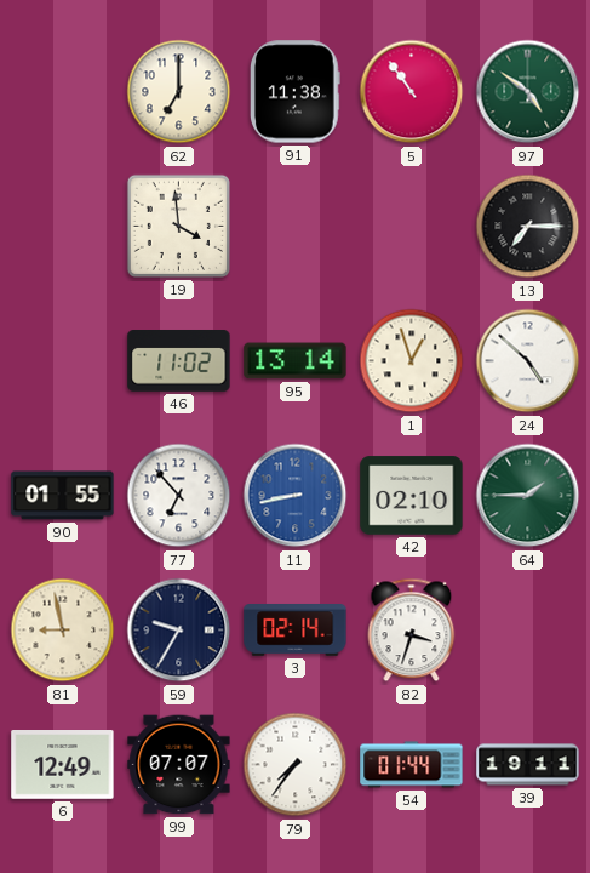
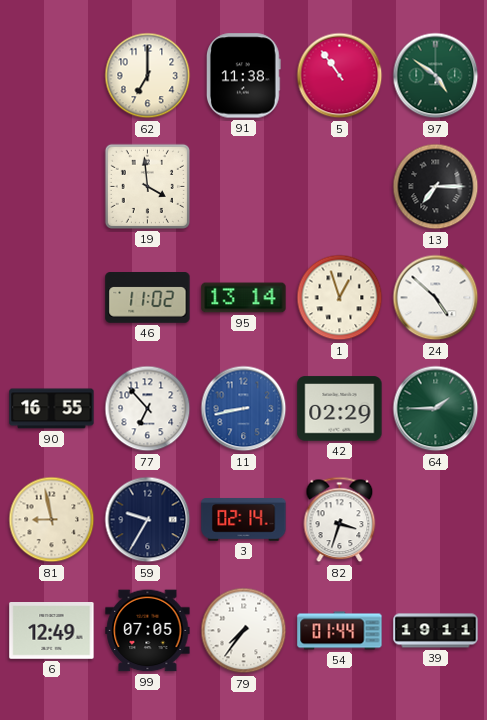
90: 01:55 -> 16:55 (52, 409)
42: 02:10 -> 02:29 (340, 409)
99: 07:07 -> 07:05 (148, 631)
